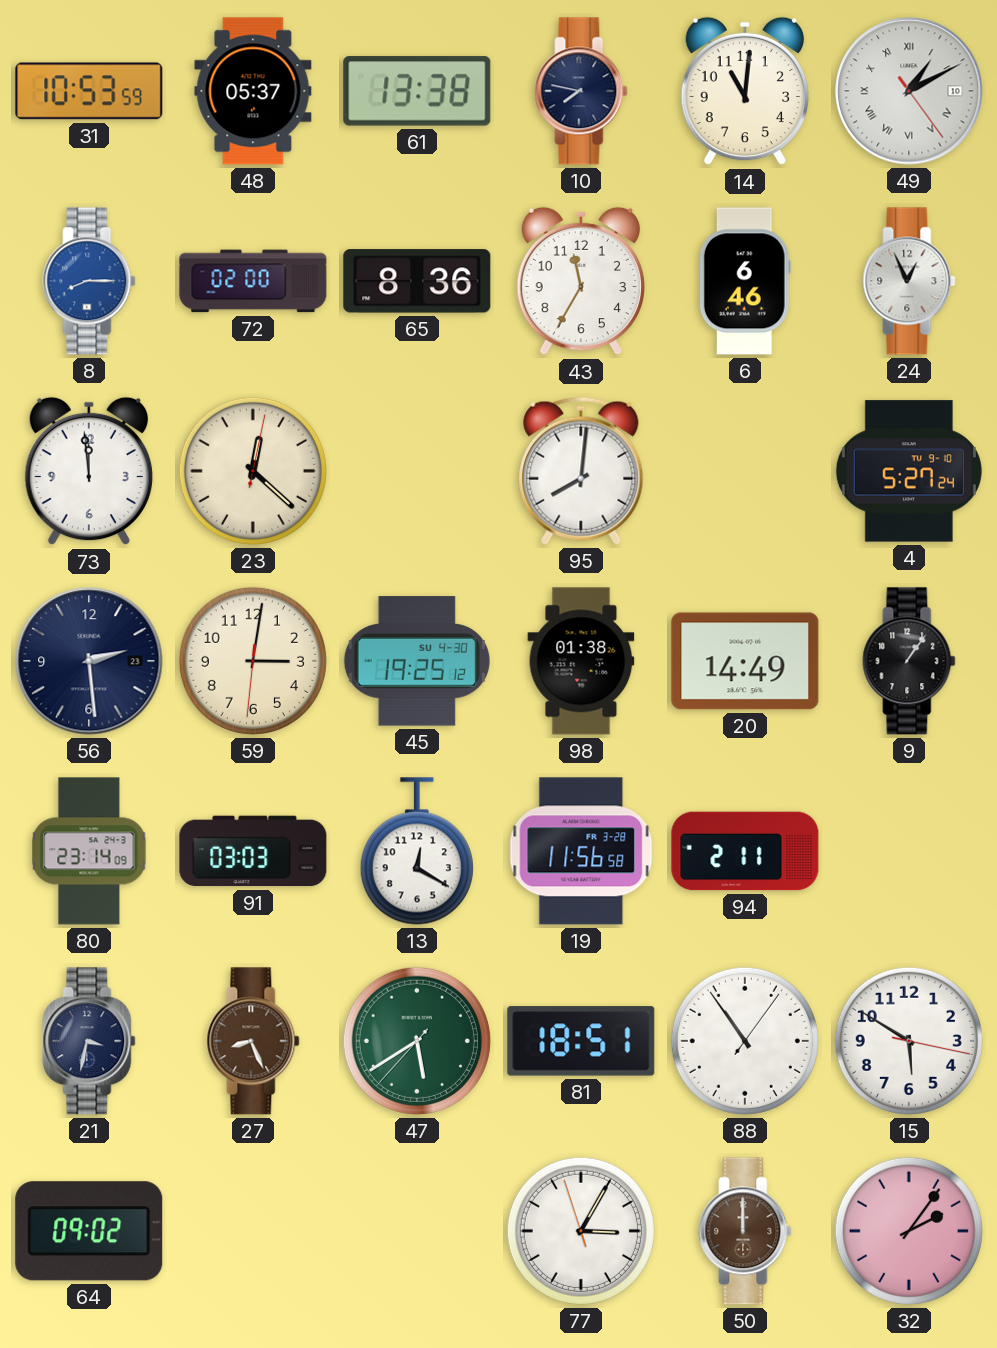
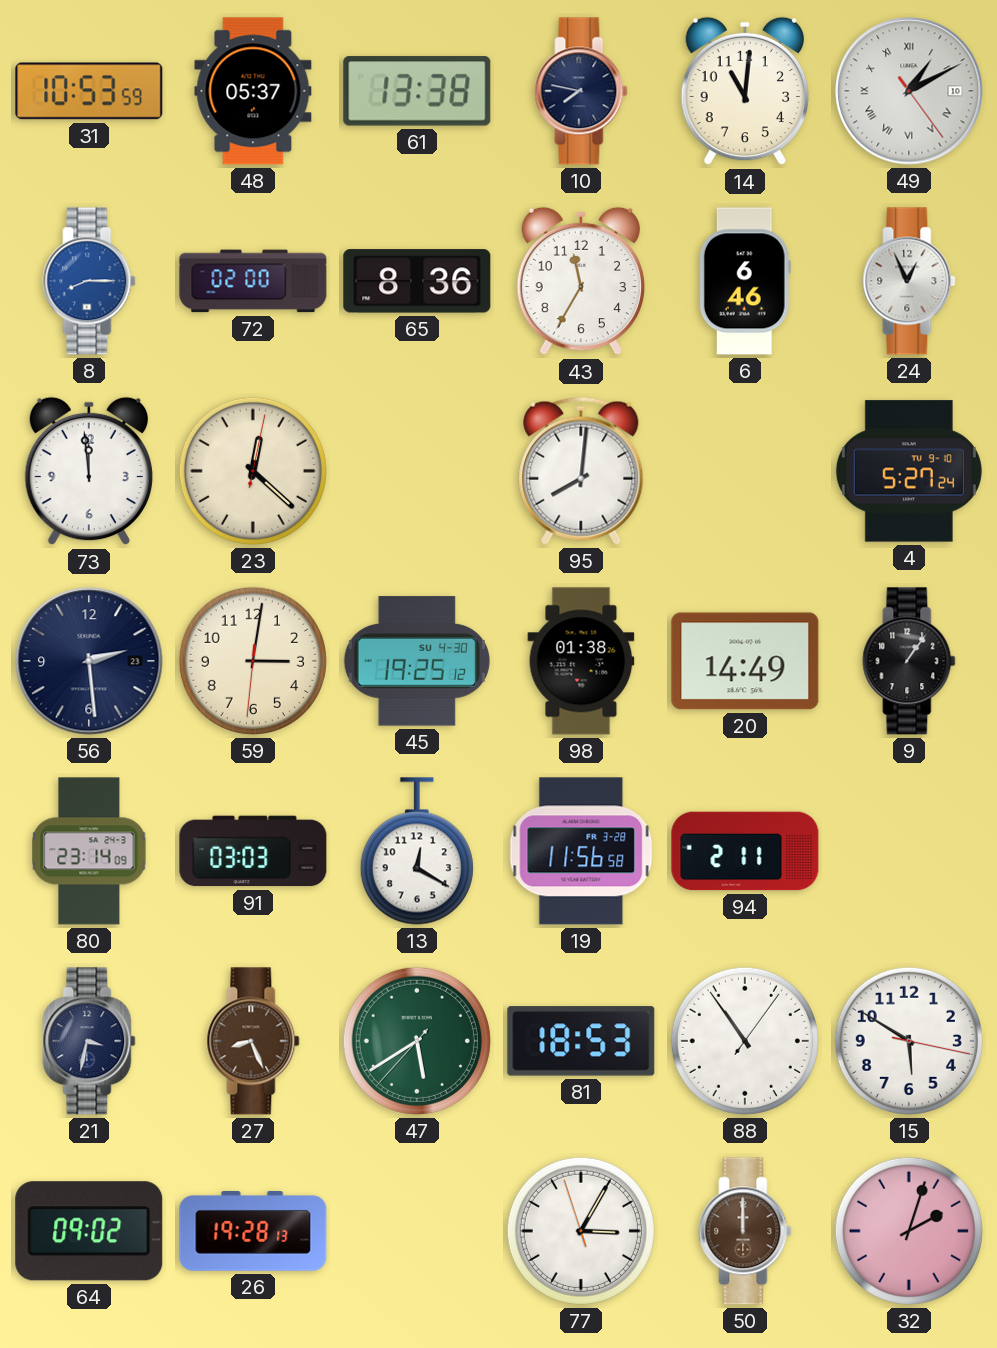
81: 18:51 -> 18:53 (581, 1041)
26: none -> 19:28 (253, 1232)
32: 2:06 -> 2:03 (909, 1231)
